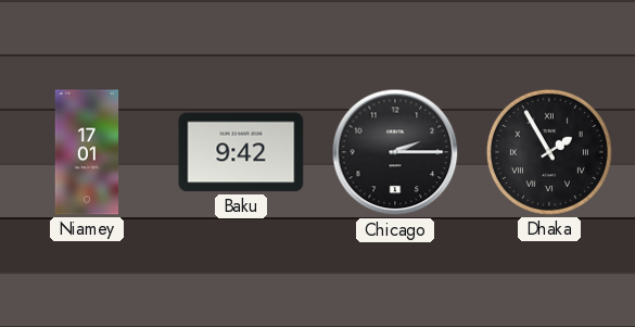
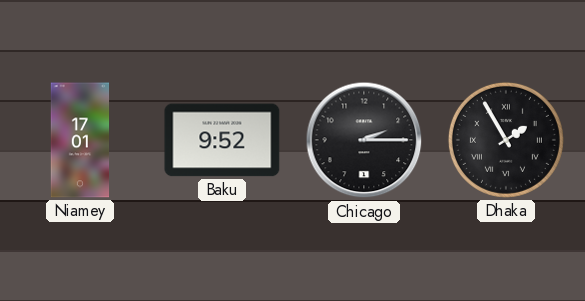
Baku: 9:42 -> 9:52 (222, 140)
